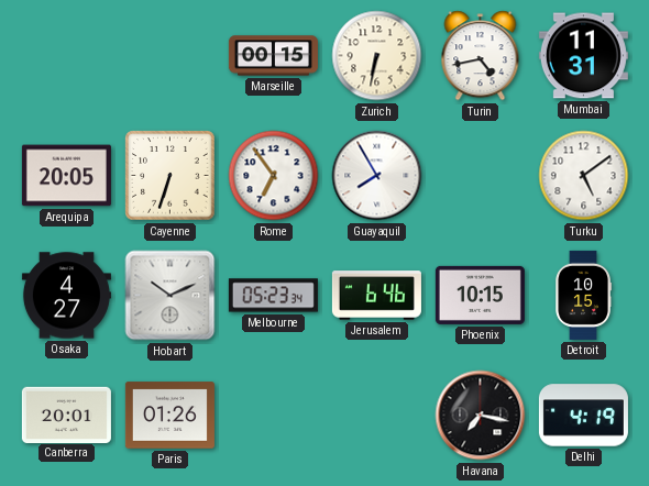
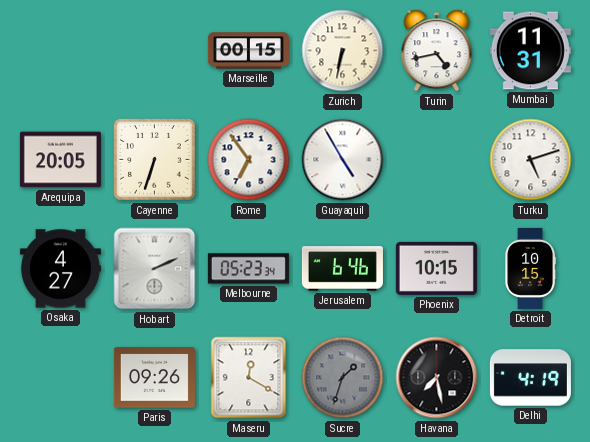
Guayaquil: 7:55 -> 4:55 (343, 160)
Turku: 5:09 -> 5:12 (531, 160)
Hobart: 10:11 -> 2:11 (155, 269)
Canberra: 20:01 -> none (66, 415)
Paris: 01:26 -> 09:26 (154, 378)
Maseru: none -> 12:20 (249, 378)
Sucre: none -> 1:33 (343, 378)
Havana: 7:17 -> 7:28 (437, 378)
